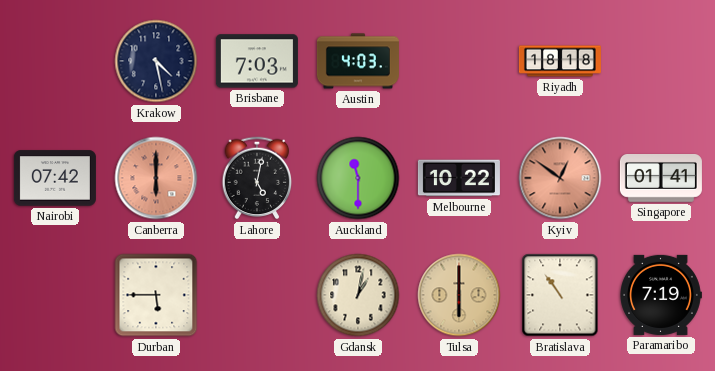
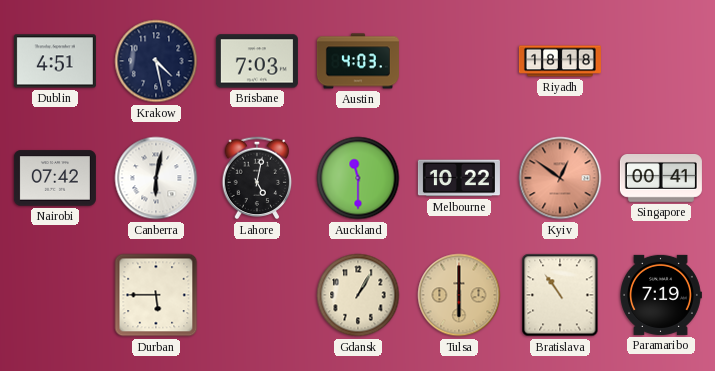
Dublin: none -> 4:51 (55, 61)
Canberra: 6:00 -> 6:02 (156, 178)
Canberra dial: salmon -> white (156, 178)
Singapore: 01:41 -> 00:41 (661, 179)
Gdansk: 1:02 -> 1:05 (358, 295)
